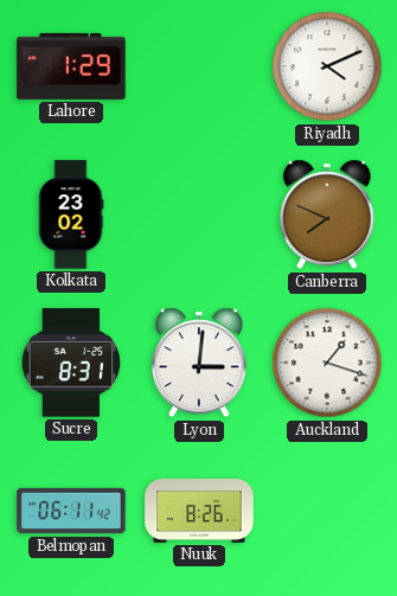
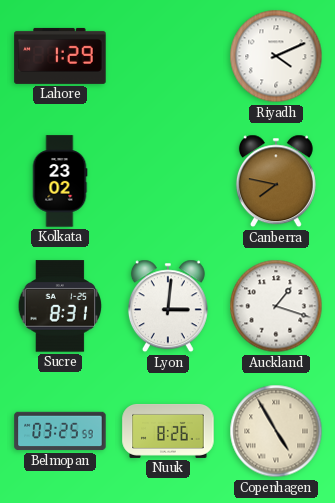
Canberra: 7:49 -> 7:47 (276, 181)
Belmopan: 06:11 -> 03:25 (60, 431)
Copenhagen: none -> 4:55 (276, 431)
